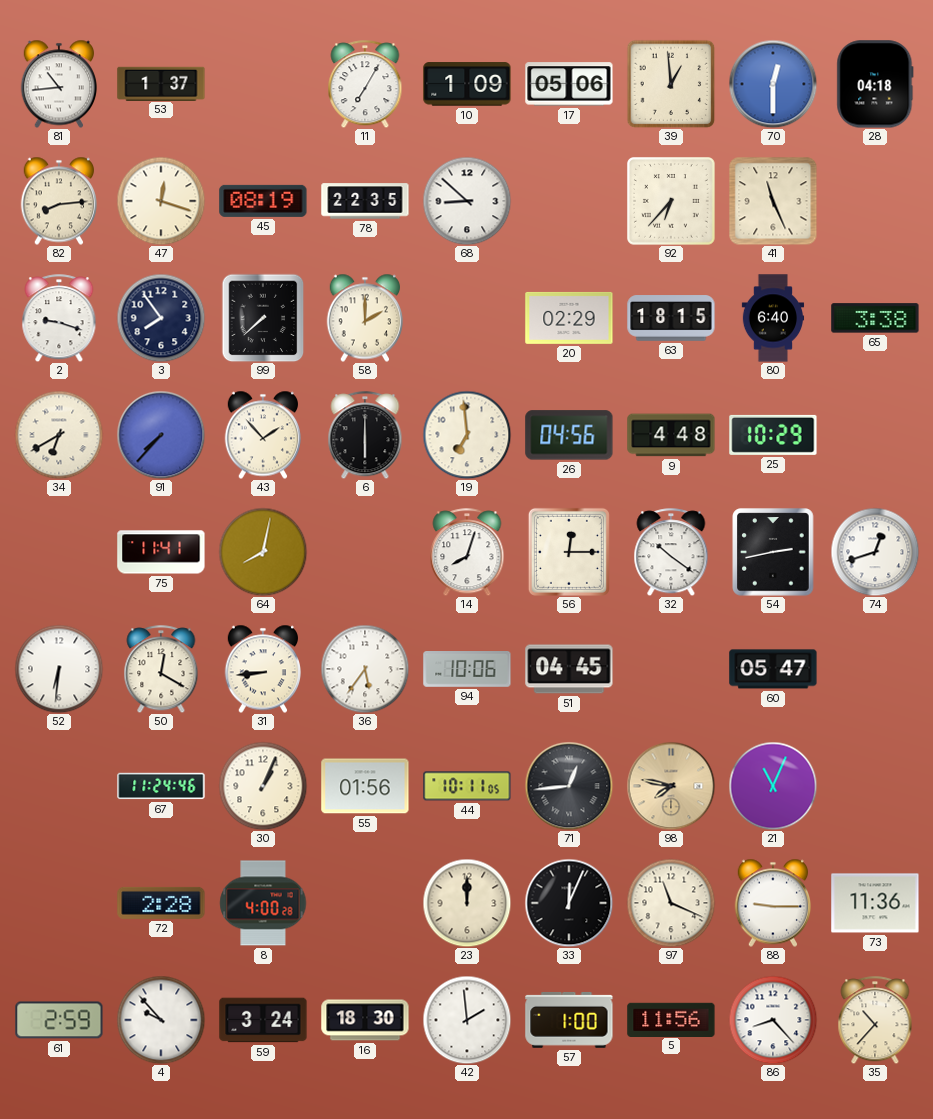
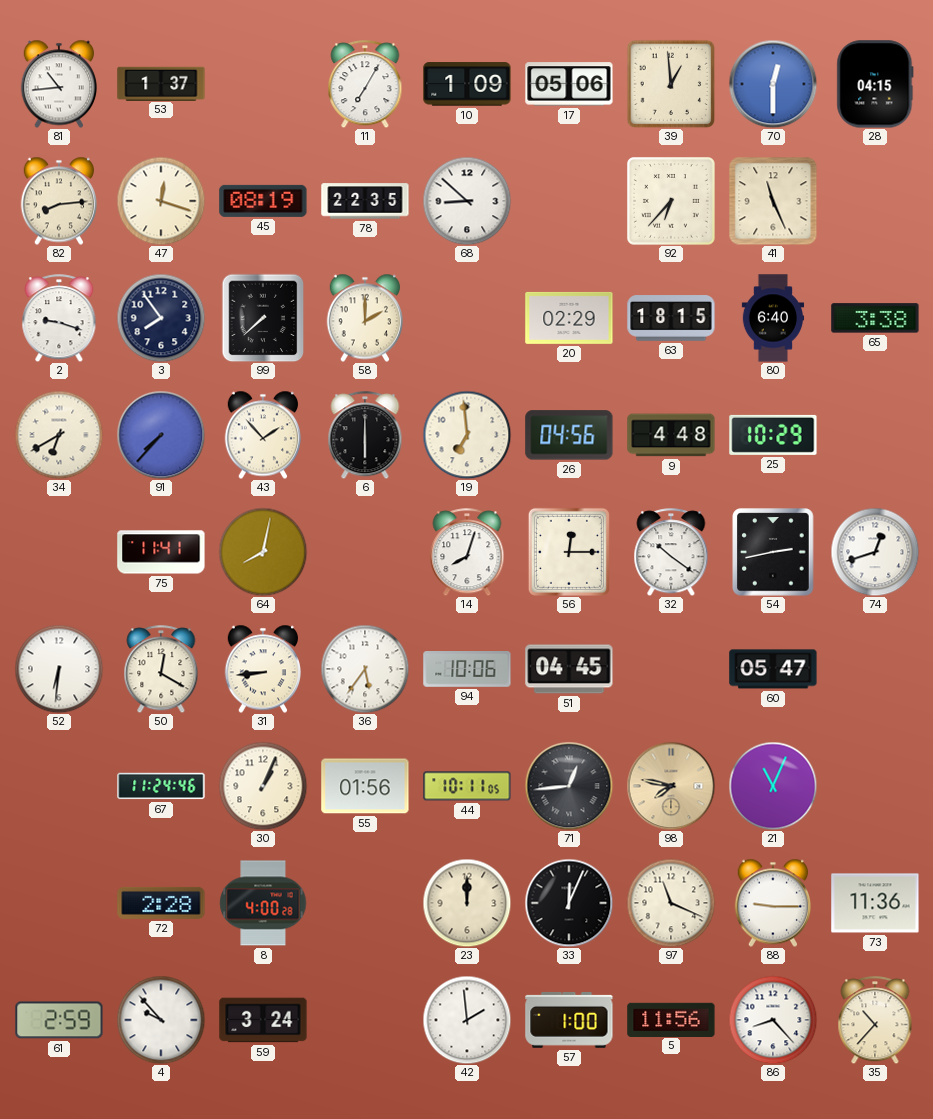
28: 04:18 -> 04:15 (875, 84)
16: 18:30 -> none (365, 1020)
